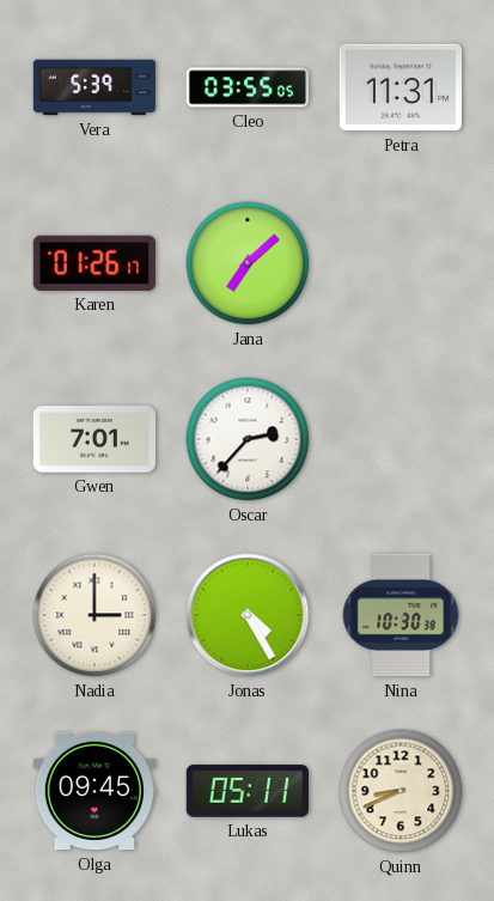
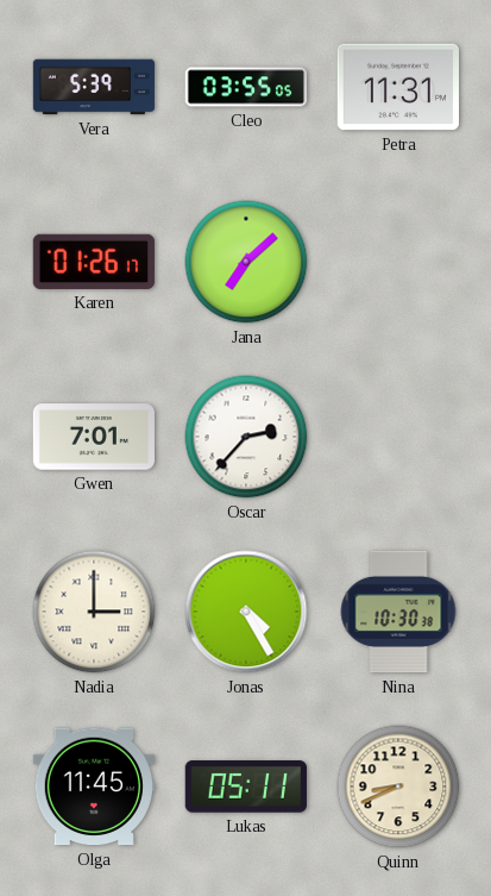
Olga: 09:45 -> 11:45 (93, 787)
